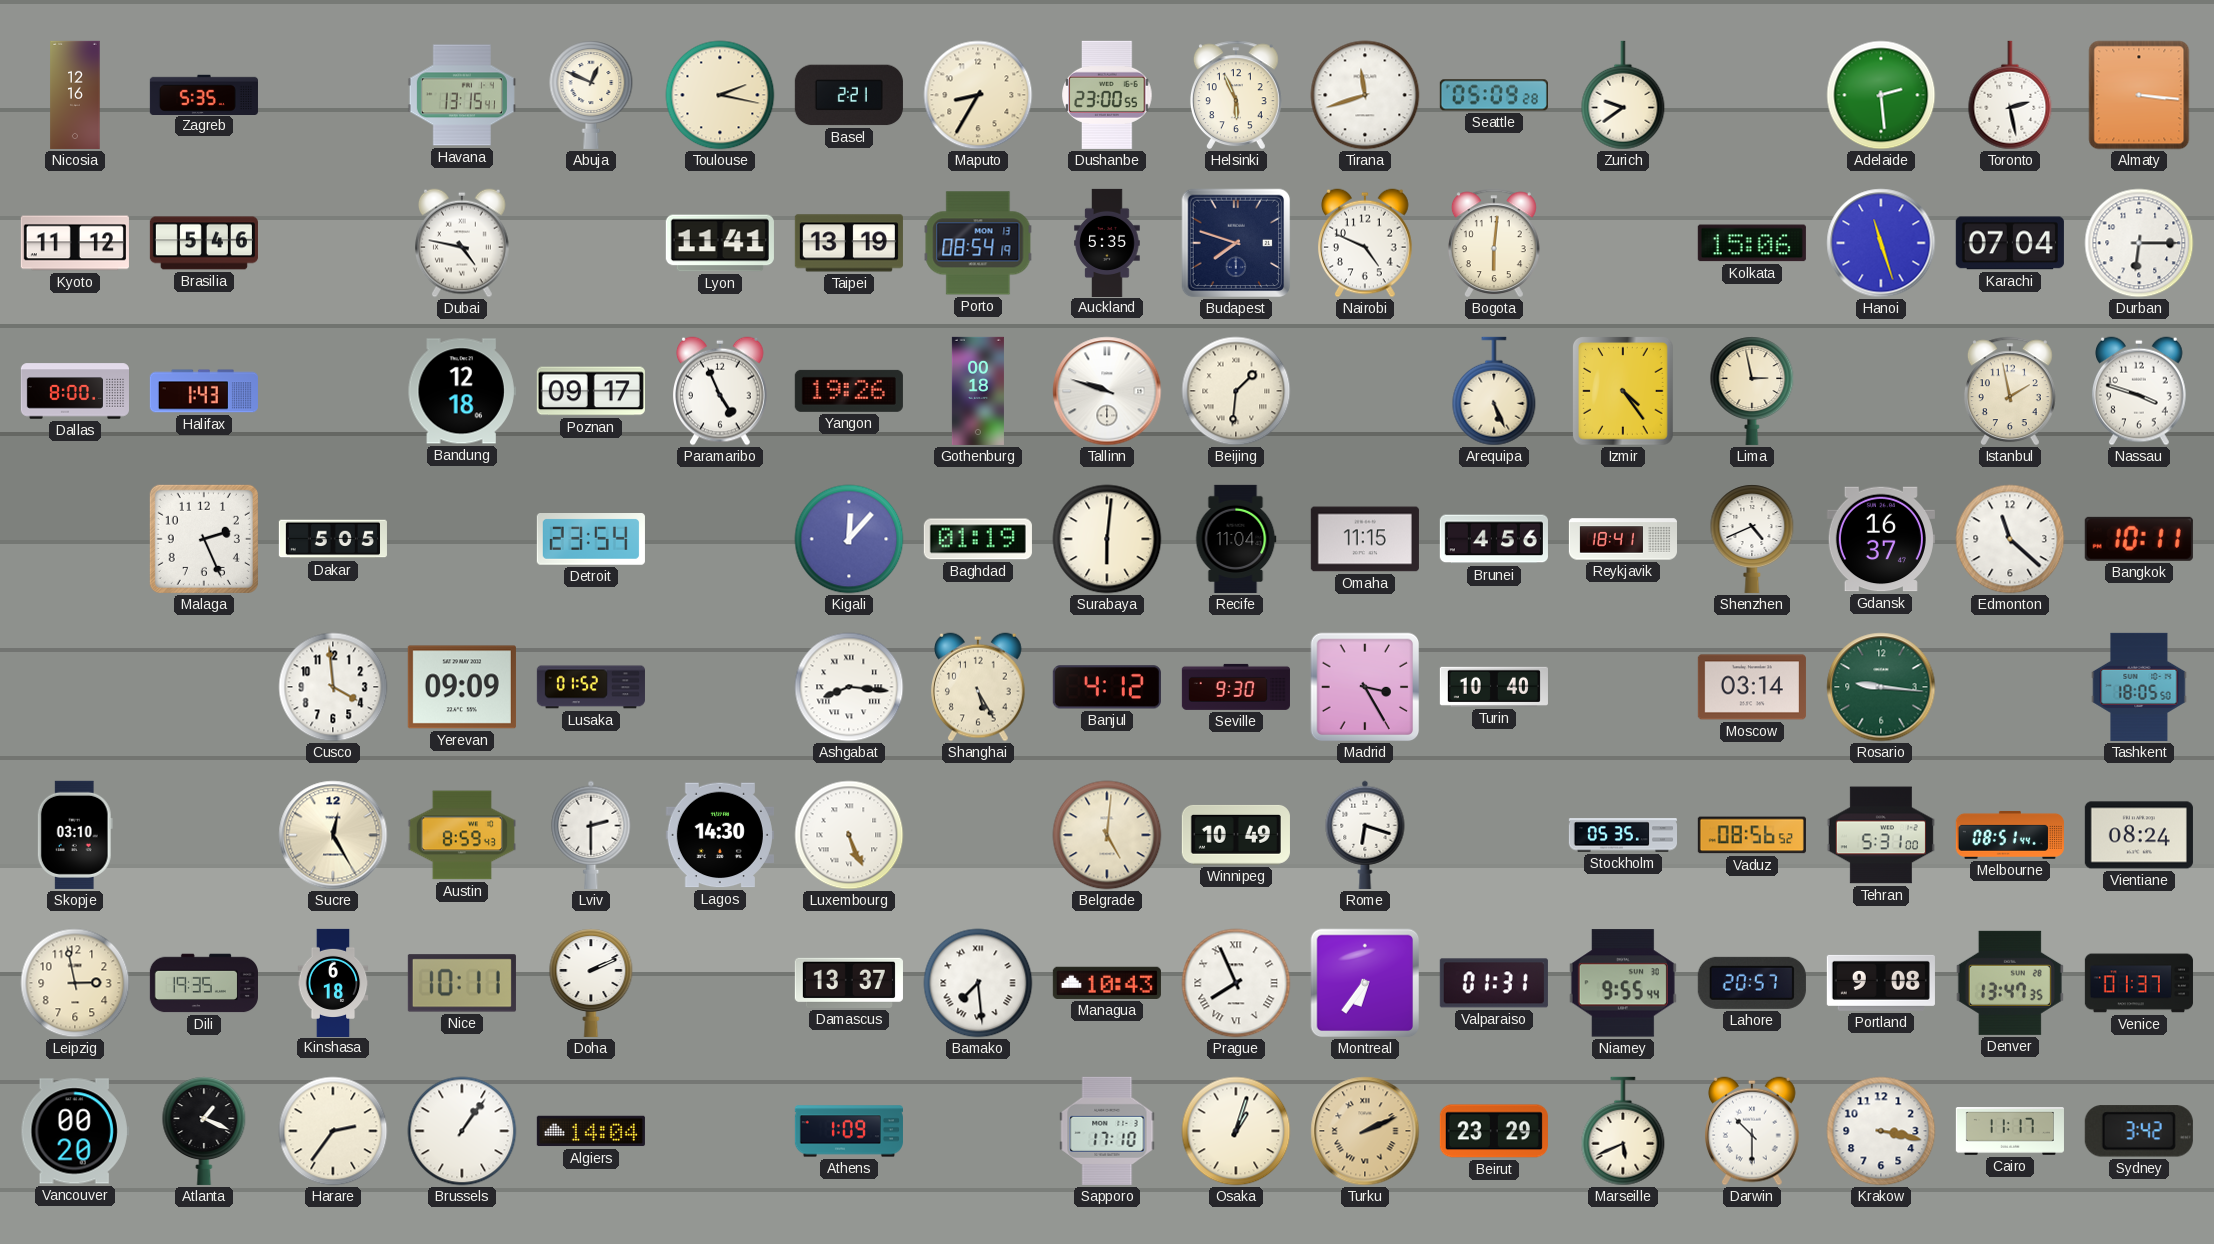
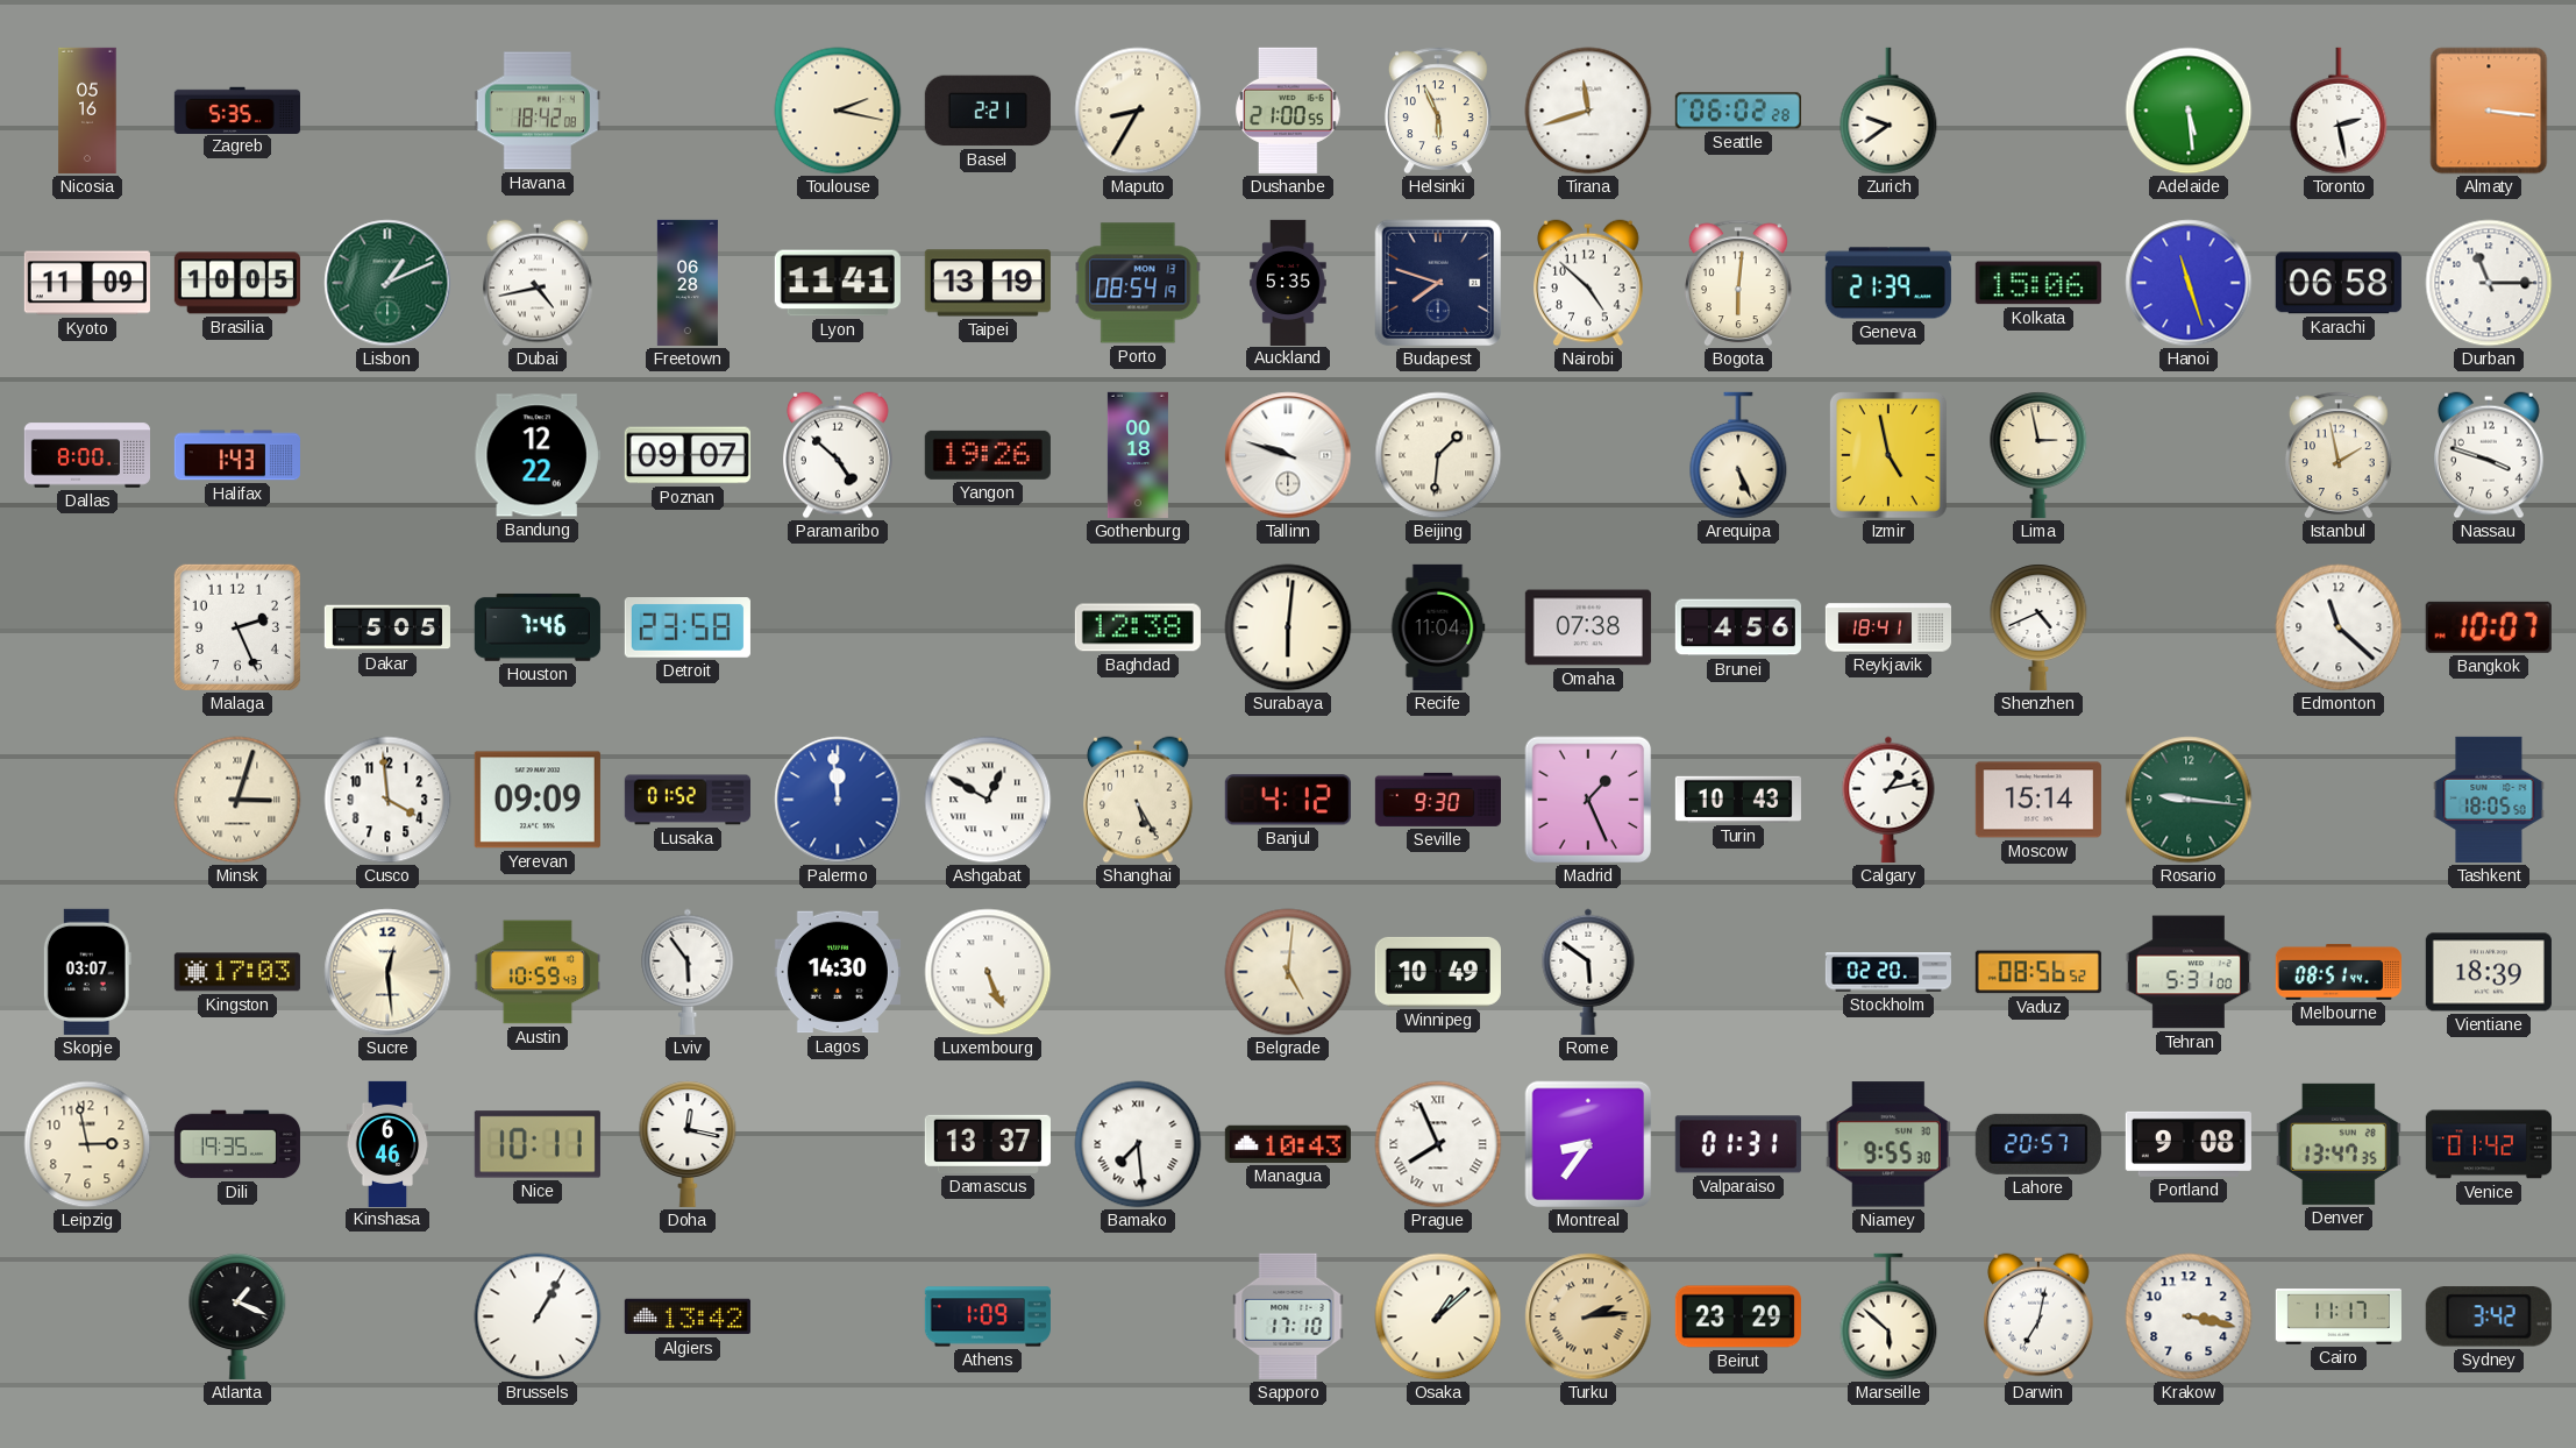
Nicosia: 12:16 -> 05:16 (87, 111)
Havana: 13:15 -> 18:42 (538, 111)
Abuja: 12:49 -> none (591, 95)
Dushanbe: 23:00 -> 21:00 (1288, 111)
Seattle: 05:09 -> 06:02 (1738, 111)
Adelaide: 2:29 -> 5:29 (2189, 111)
Kyoto: 11:12 -> 11:09 (87, 283)
Brasilia: 5:46 -> 10:05 (237, 283)
Lisbon: none -> 1:11 (387, 283)
Dubai: 4:47 -> 4:43 (539, 283)
Freetown: none -> 06:28 (688, 283)
Nairobi: 4:49 -> 4:52 (1589, 283)
Geneva: none -> 21:39 (1888, 283)
Karachi: 07:04 -> 06:58 (2339, 283)
Durban: 6:15 -> 11:15 (2489, 283)
Bandung: 12:18 -> 12:22 (538, 455)
Poznan: 09:17 -> 09:07 (688, 455)
Paramaribo: 4:56 -> 4:52 (839, 455)
Izmir: 4:24 -> 4:58 (1888, 456)
Houston: none -> 7:46 (538, 627)
Detroit: 23:54 -> 23:58 (688, 629)
Kigali: 12:07 -> none (849, 539)
Baghdad: 01:19 -> 12:38 (1138, 627)
Omaha: 11:15 -> 07:38 (1588, 627)
Gdansk: 16:37 -> none (1881, 539)
Bangkok: 10:11 -> 10:07 (2489, 627)
Minsk: none -> 3:03 (237, 800)
Palermo: none -> 11:59 (838, 800)
Ashgabat: 8:16 -> 12:50 (988, 800)
Madrid: 3:25 -> 1:26 (1588, 800)
Turin: 10:40 -> 10:43 (1738, 800)
Calgary: none -> 1:13 (1888, 800)
Moscow: 03:14 -> 15:14 (2038, 800)
Skopje: 03:10 -> 03:07 (87, 972)
Kingston: none -> 17:03 (237, 972)
Sucre: 12:25 -> 12:29 (387, 972)
Austin: 8:59 -> 10:59 (538, 972)
Lviv: 2:30 -> 5:54 (688, 972)
Rome: 6:18 -> 5:51 (1588, 972)
Stockholm: 05:35 -> 02:20 (1887, 972)
Vientiane: 08:24 -> 18:39 (2489, 972)
Kinshasa: 6:18 -> 6:46 (387, 1143)
Doha: 2:11 -> 12:17 (688, 1144)
Montreal: 6:36 -> 8:36 (1588, 1144)
Niamey: 9:55:44 -> 9:55:30 (1888, 1144)
Venice: 01:37 -> 01:42 (2489, 1144)
Vancouver: 00:20 -> none (75, 1131)
Harare: 2:36 -> none (333, 1131)
Brussels: 1:06 -> 1:05 (538, 1316)
Algiers: 14:04 -> 13:42 (688, 1316)
Osaka: 1:03 -> 1:08 (1438, 1316)
Turku: 2:11 -> 2:14 (1588, 1316)
Marseille: 5:41 -> 5:52 (1888, 1316)
Darwin: 10:30 -> 7:02 (2040, 1316)
